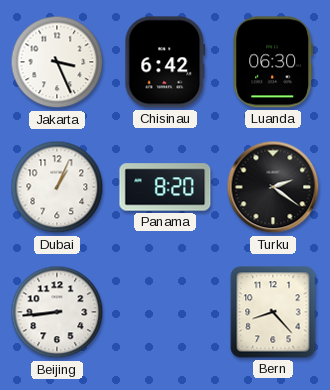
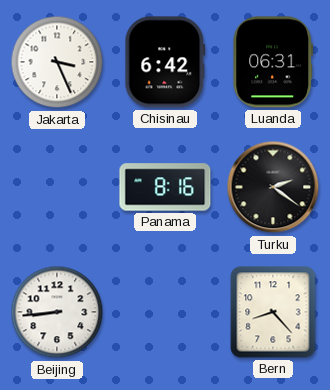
Luanda: 06:30 -> 06:31 (273, 62)
Dubai: 1:04 -> none (57, 187)
Panama: 8:20 -> 8:16 (165, 187)
